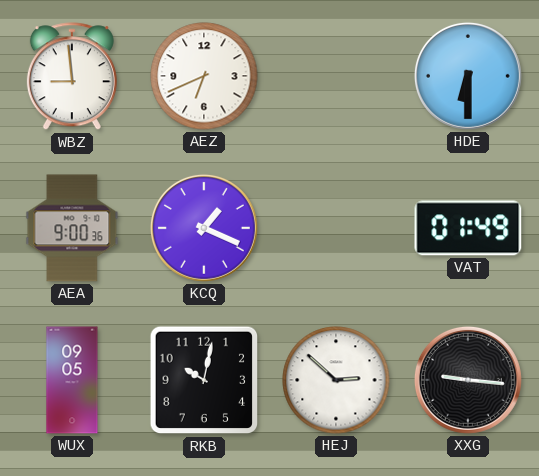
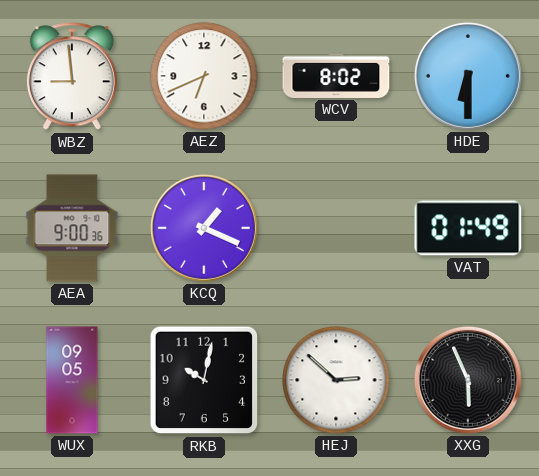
WCV: none -> 8:02 (336, 76)
XXG: 9:16 -> 5:56 (468, 380)
